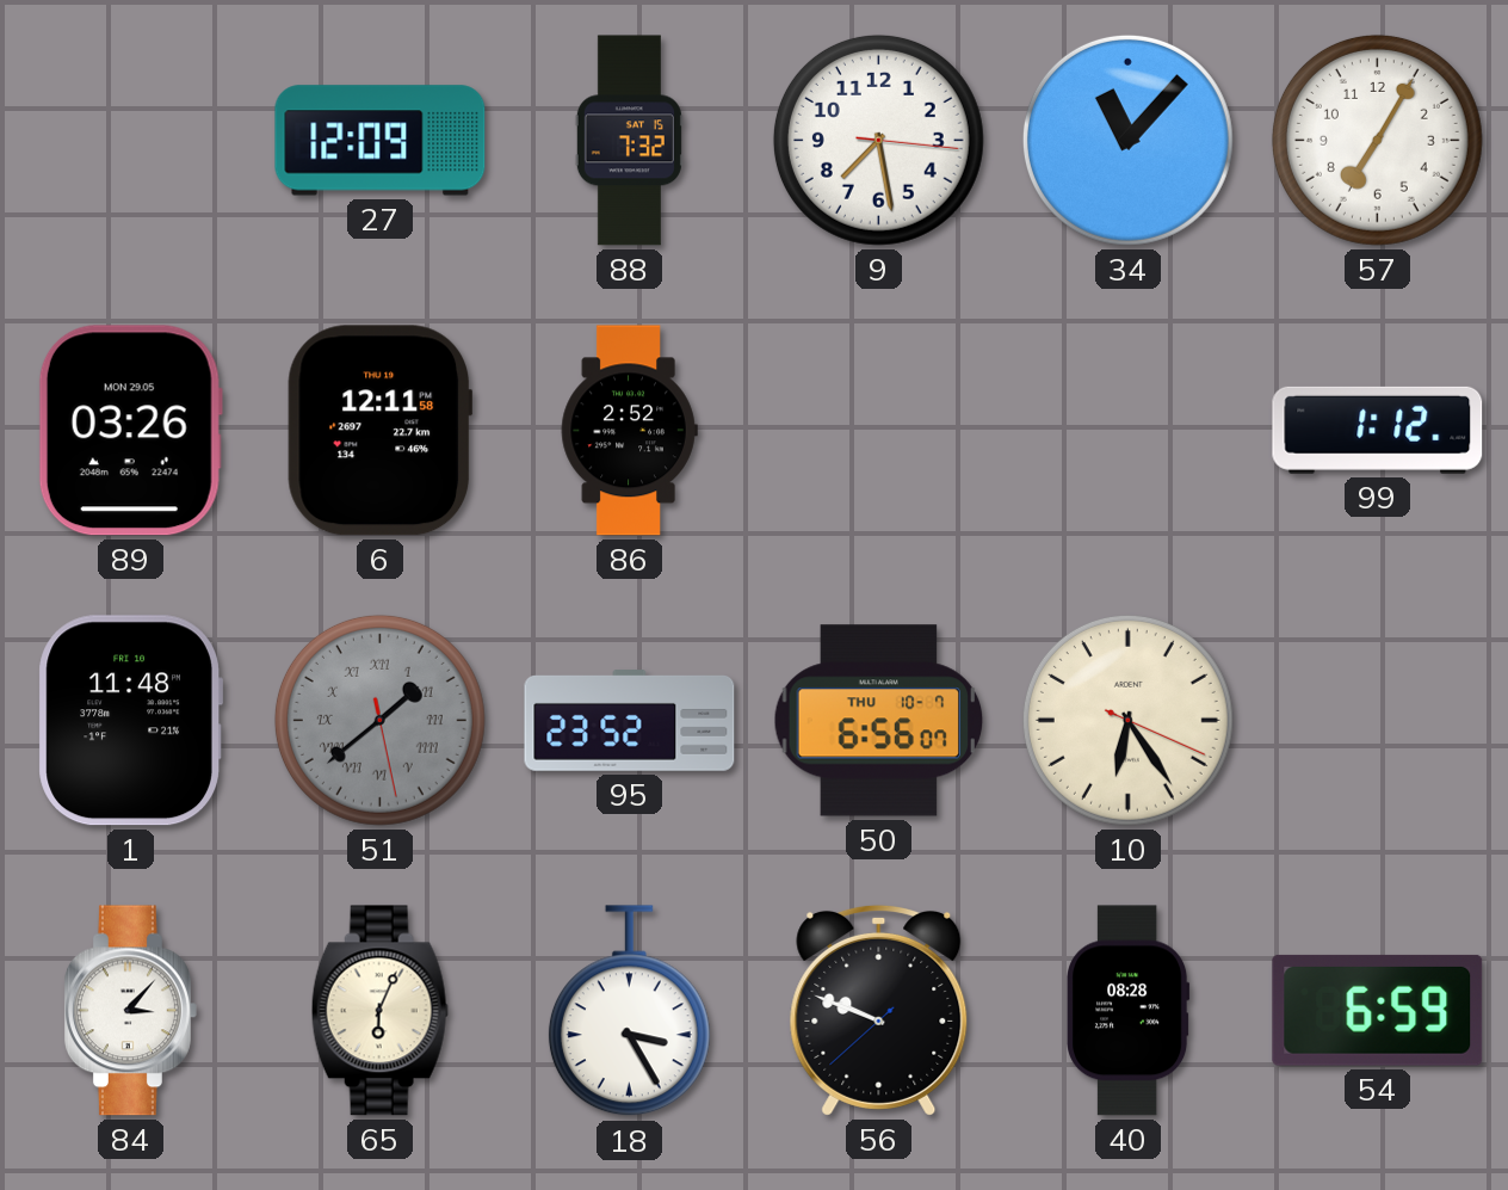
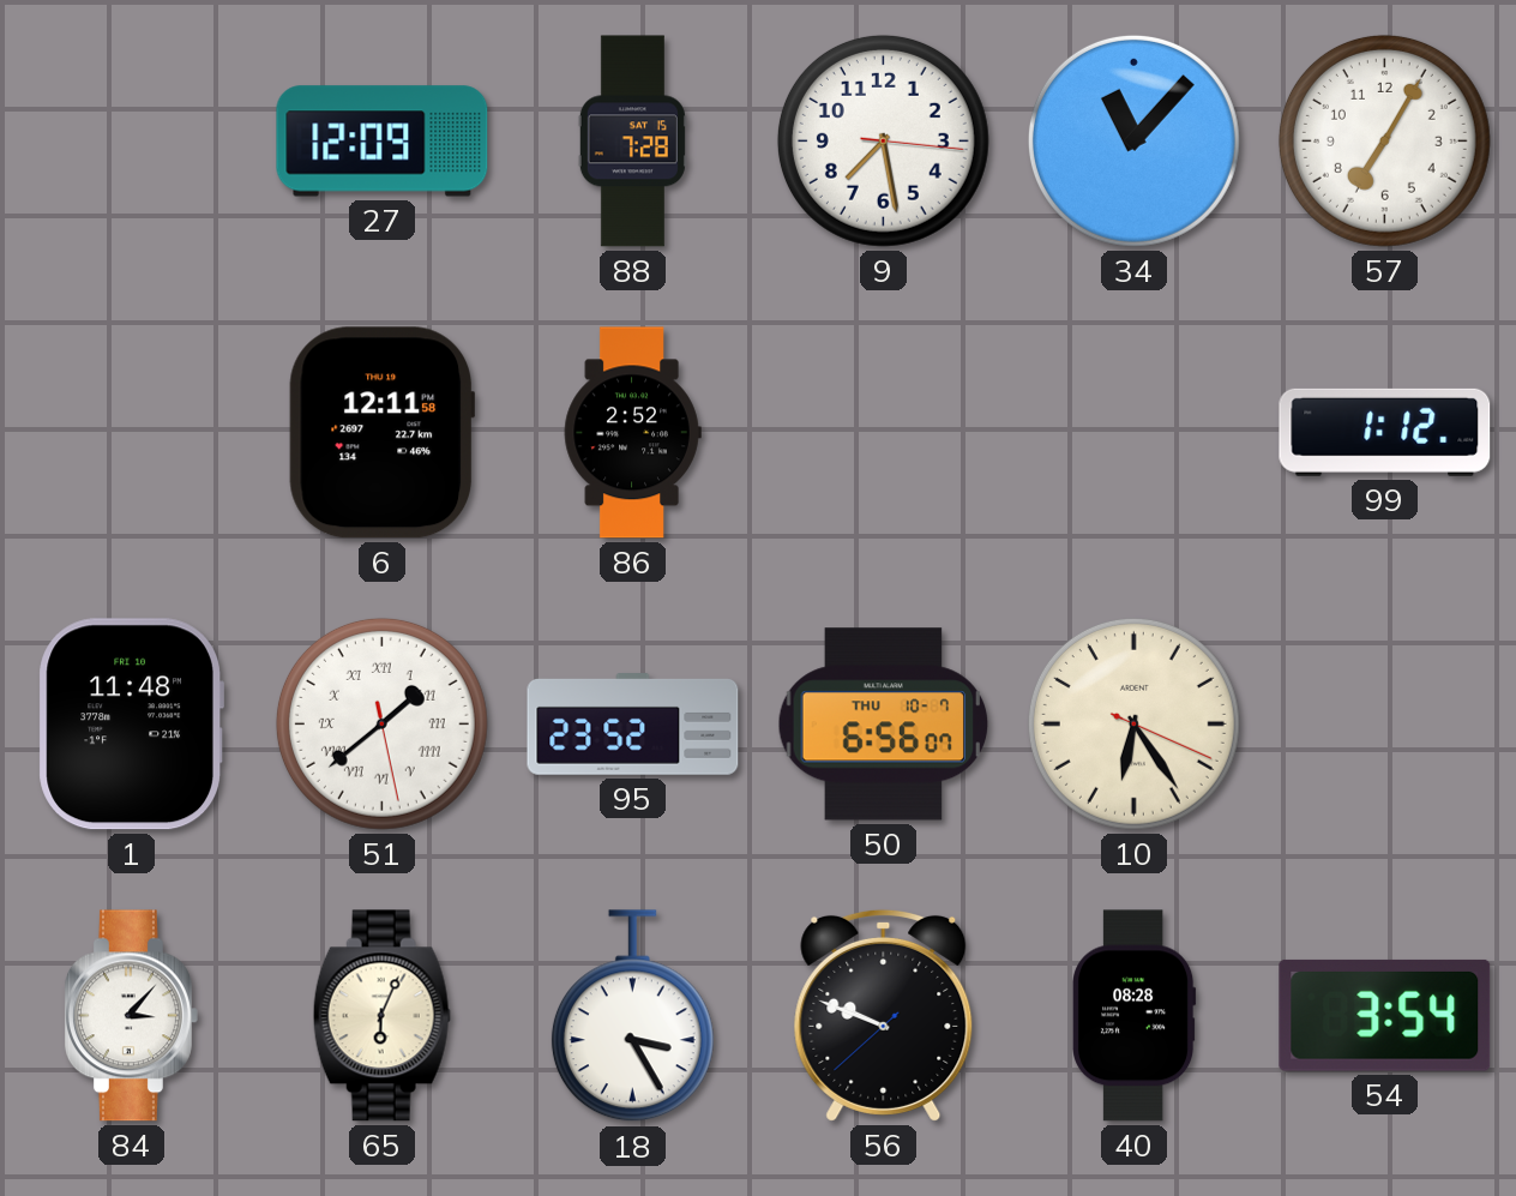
88: 7:32 -> 7:28 (632, 142)
89: 03:26 -> none (130, 431)
51 dial: grey -> white (381, 723)
54: 6:59 -> 3:54 (1385, 1015)
